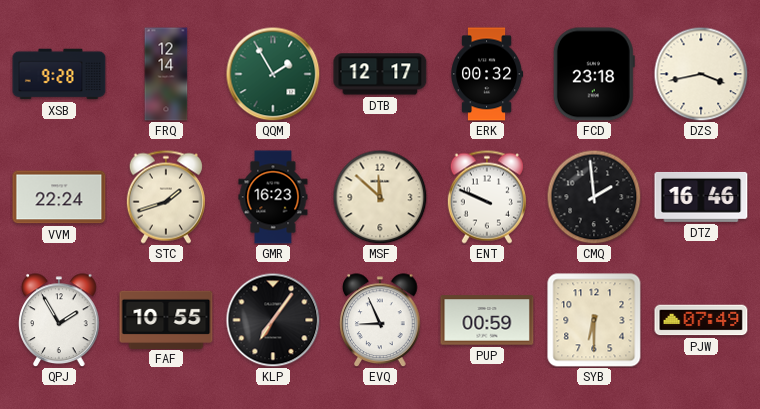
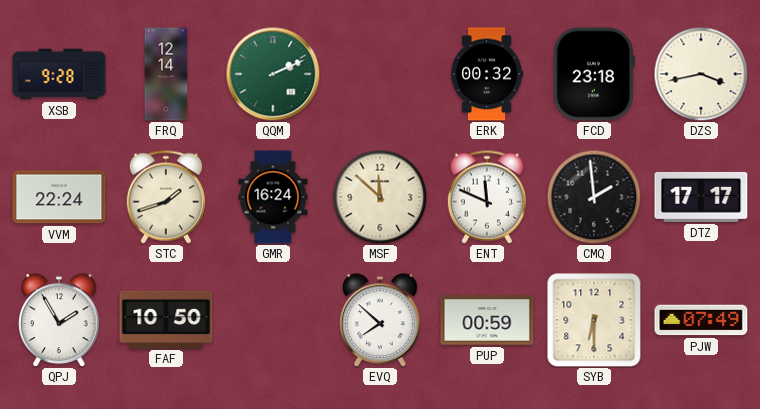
QQM: 1:55 -> 2:11 (273, 74)
DTB: 12:17 -> none (380, 74)
GMR: 16:23 -> 16:24 (273, 197)
ENT: 9:49 -> 11:49 (487, 197)
DTZ: 16:46 -> 17:17 (701, 197)
FAF: 10:55 -> 10:50 (166, 319)
KLP: 7:06 -> none (273, 320)
EVQ: 8:56 -> 7:52 (380, 320)
